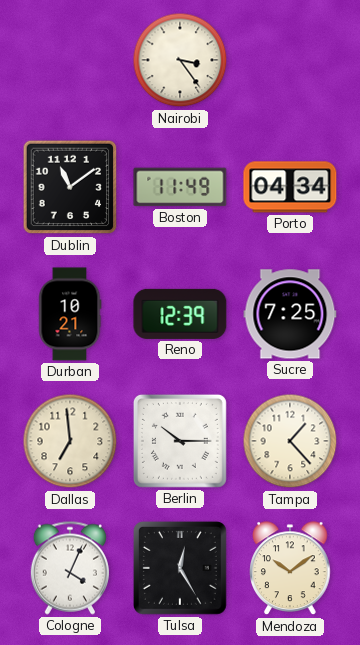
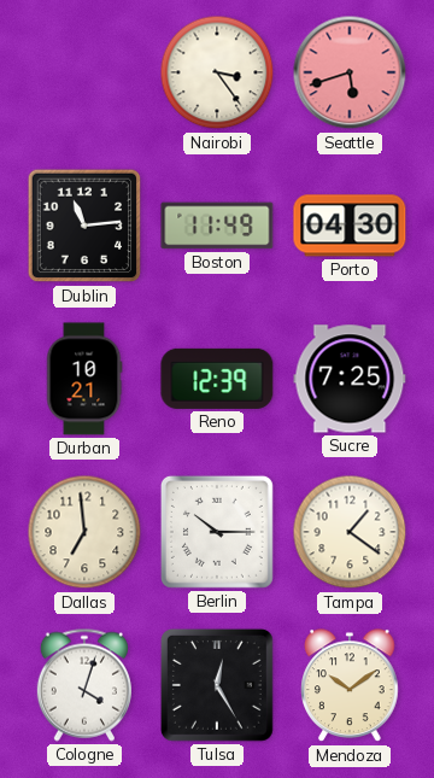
Seattle: none -> 5:42 (350, 72)
Dublin: 11:09 -> 11:14 (84, 226)
Porto: 04:34 -> 04:30 (350, 226)
Tampa: 1:23 -> 1:21 (350, 532)
Cologne: 4:04 -> 4:03 (84, 685)
